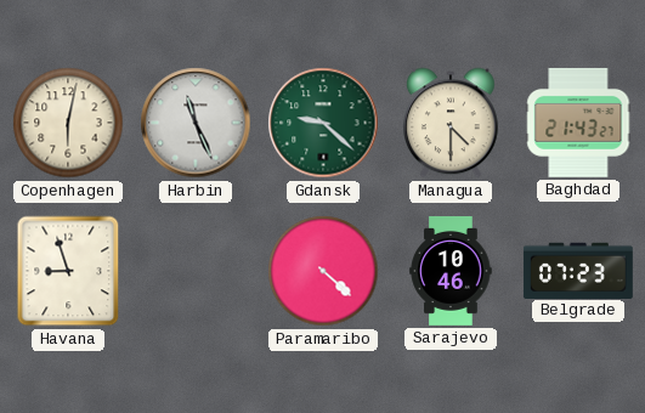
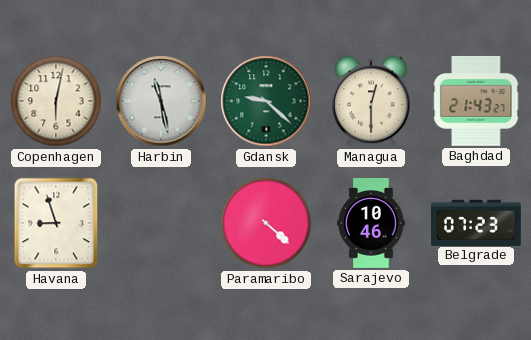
Harbin: 11:26 -> 11:28 (161, 101)
Managua: 4:30 -> 12:30 (372, 101)
